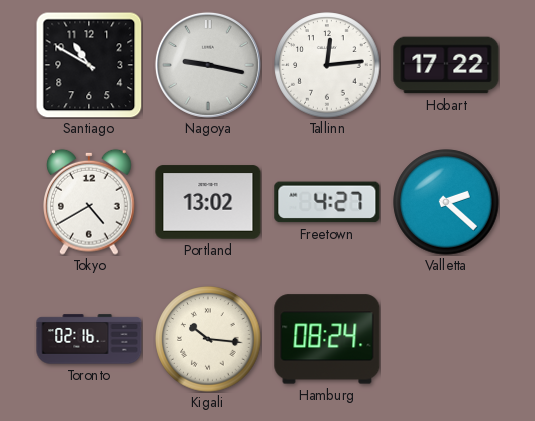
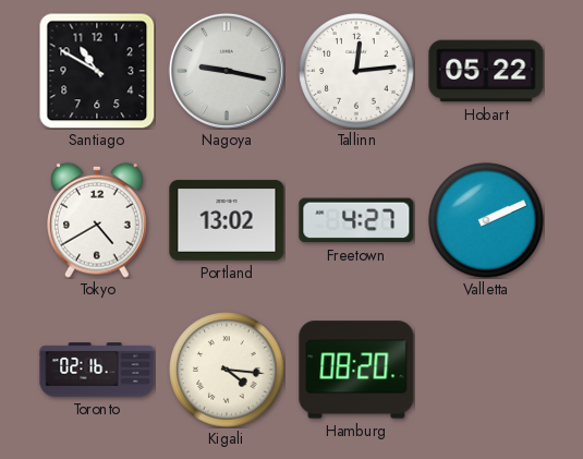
Hobart: 17:22 -> 05:22 (486, 71)
Valletta: 2:22 -> 2:11 (486, 220)
Kigali: 10:16 -> 4:16 (227, 370)
Hamburg: 08:24 -> 08:20 (356, 370)
